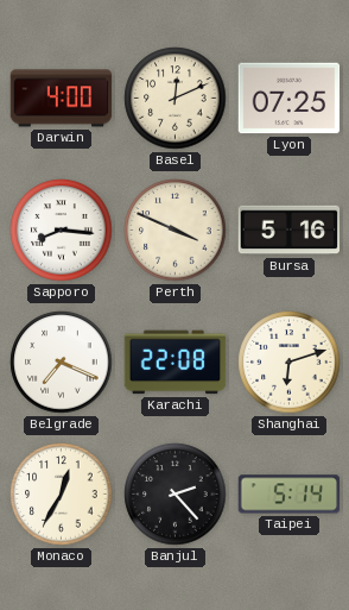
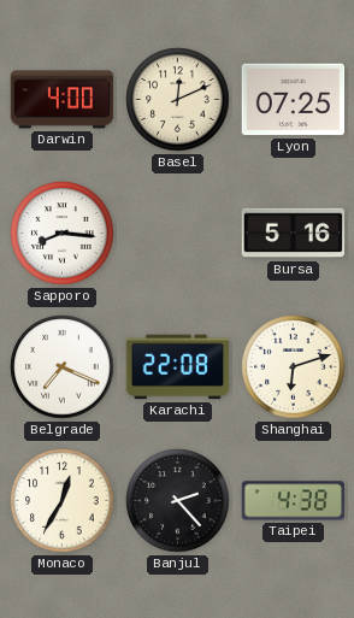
Perth: 3:49 -> none (176, 231)
Taipei: 5:14 -> 4:38 (294, 501)
